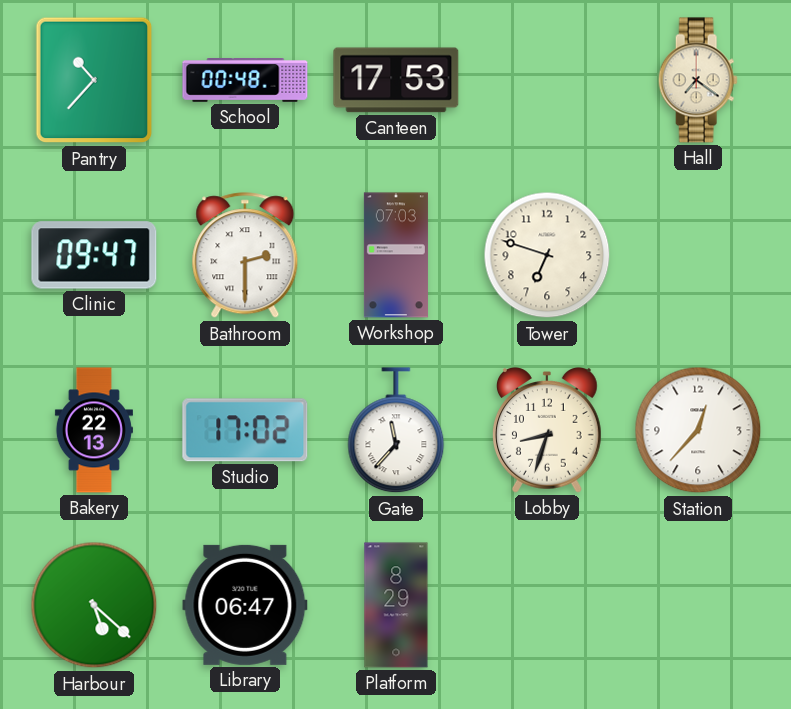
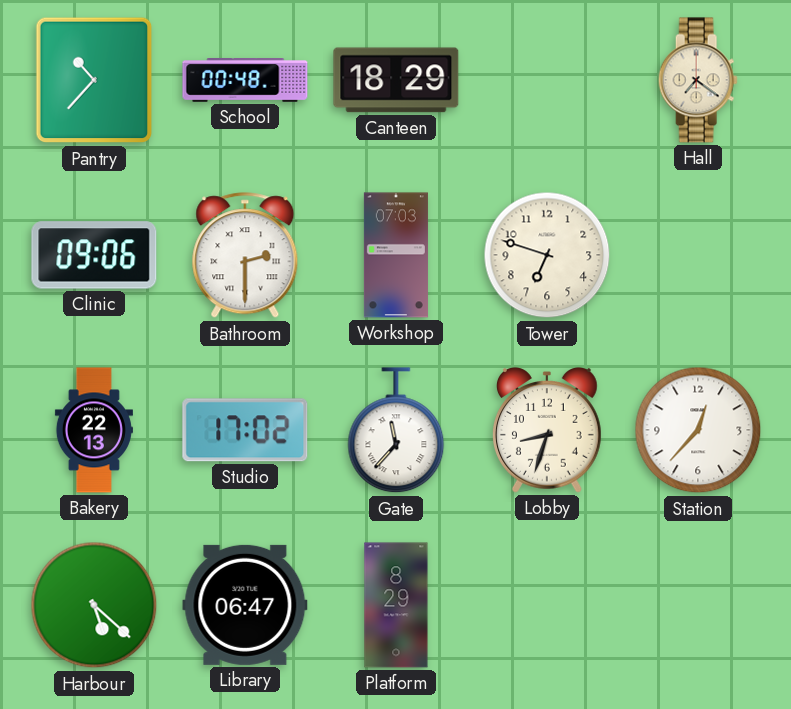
Canteen: 17:53 -> 18:29 (396, 80)
Clinic: 09:47 -> 09:06 (94, 255)
